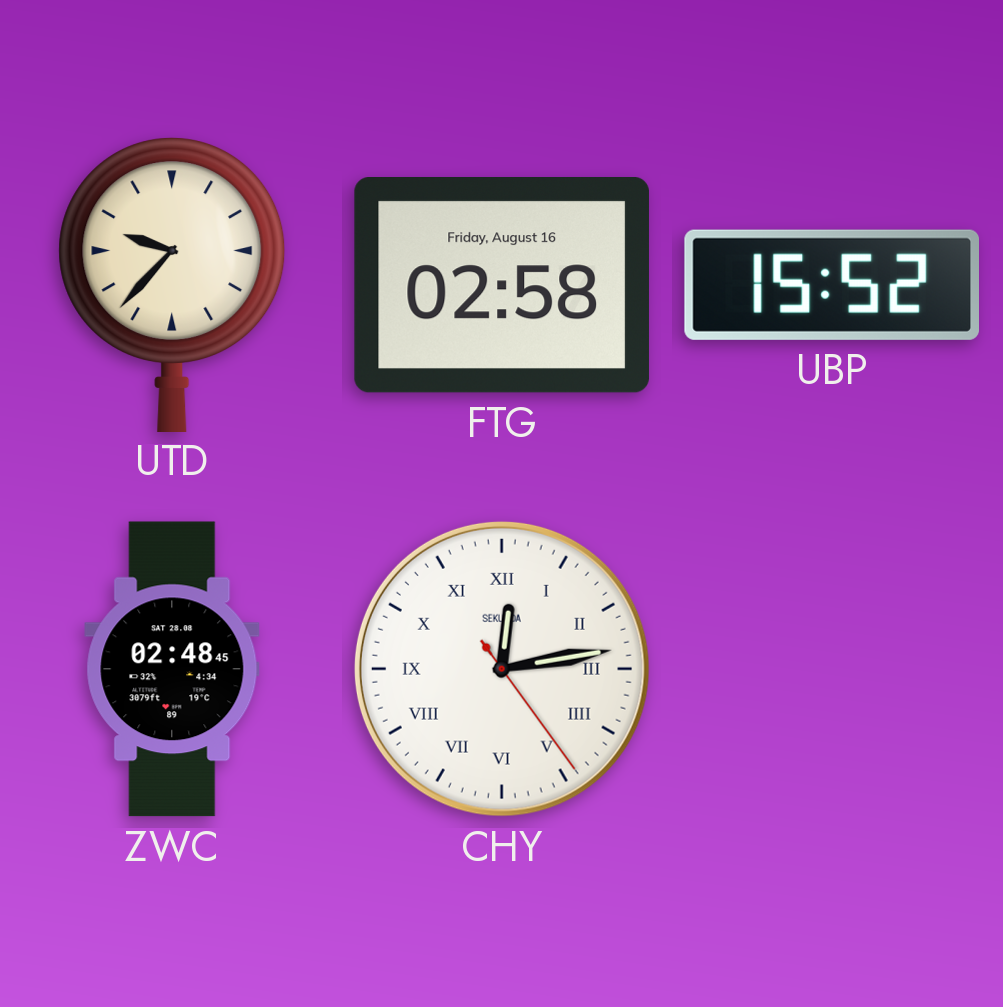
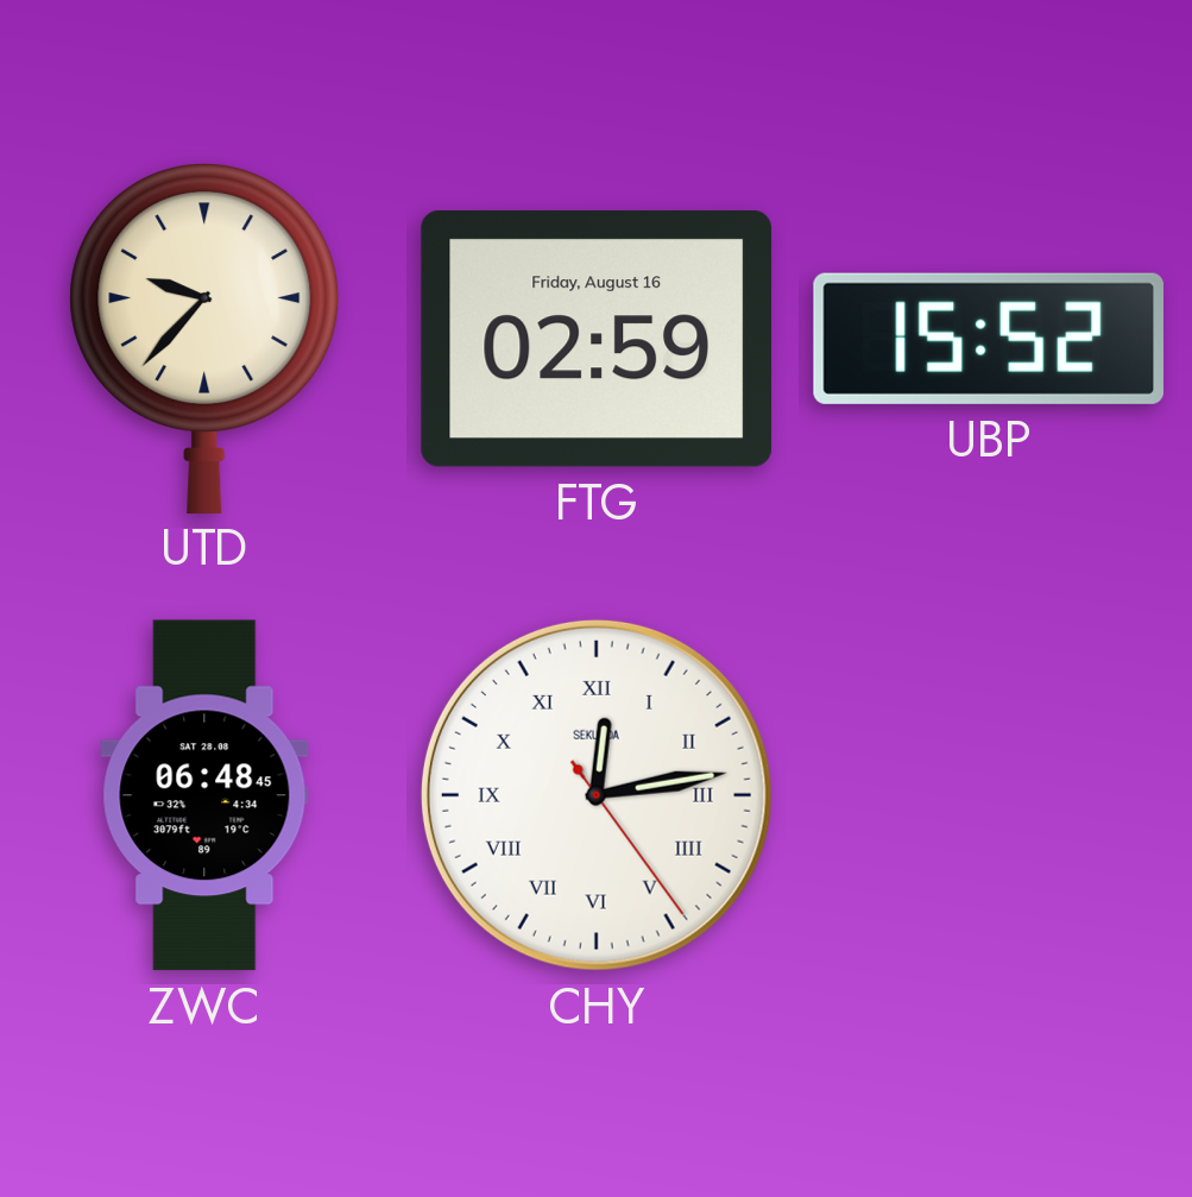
FTG: 02:58 -> 02:59 (597, 340)
ZWC: 02:48 -> 06:48 (204, 795)
